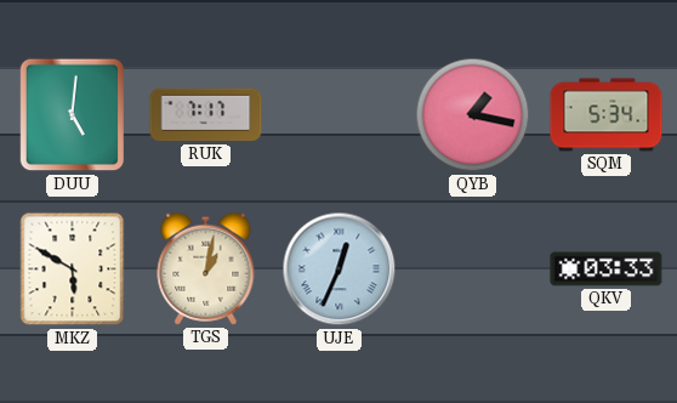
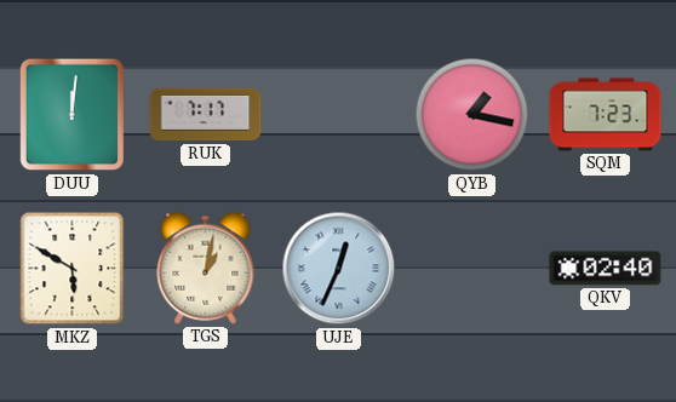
DUU: 5:01 -> 12:01 (73, 115)
SQM: 5:34 -> 7:23 (606, 115)
QKV: 03:33 -> 02:40 (606, 269)
